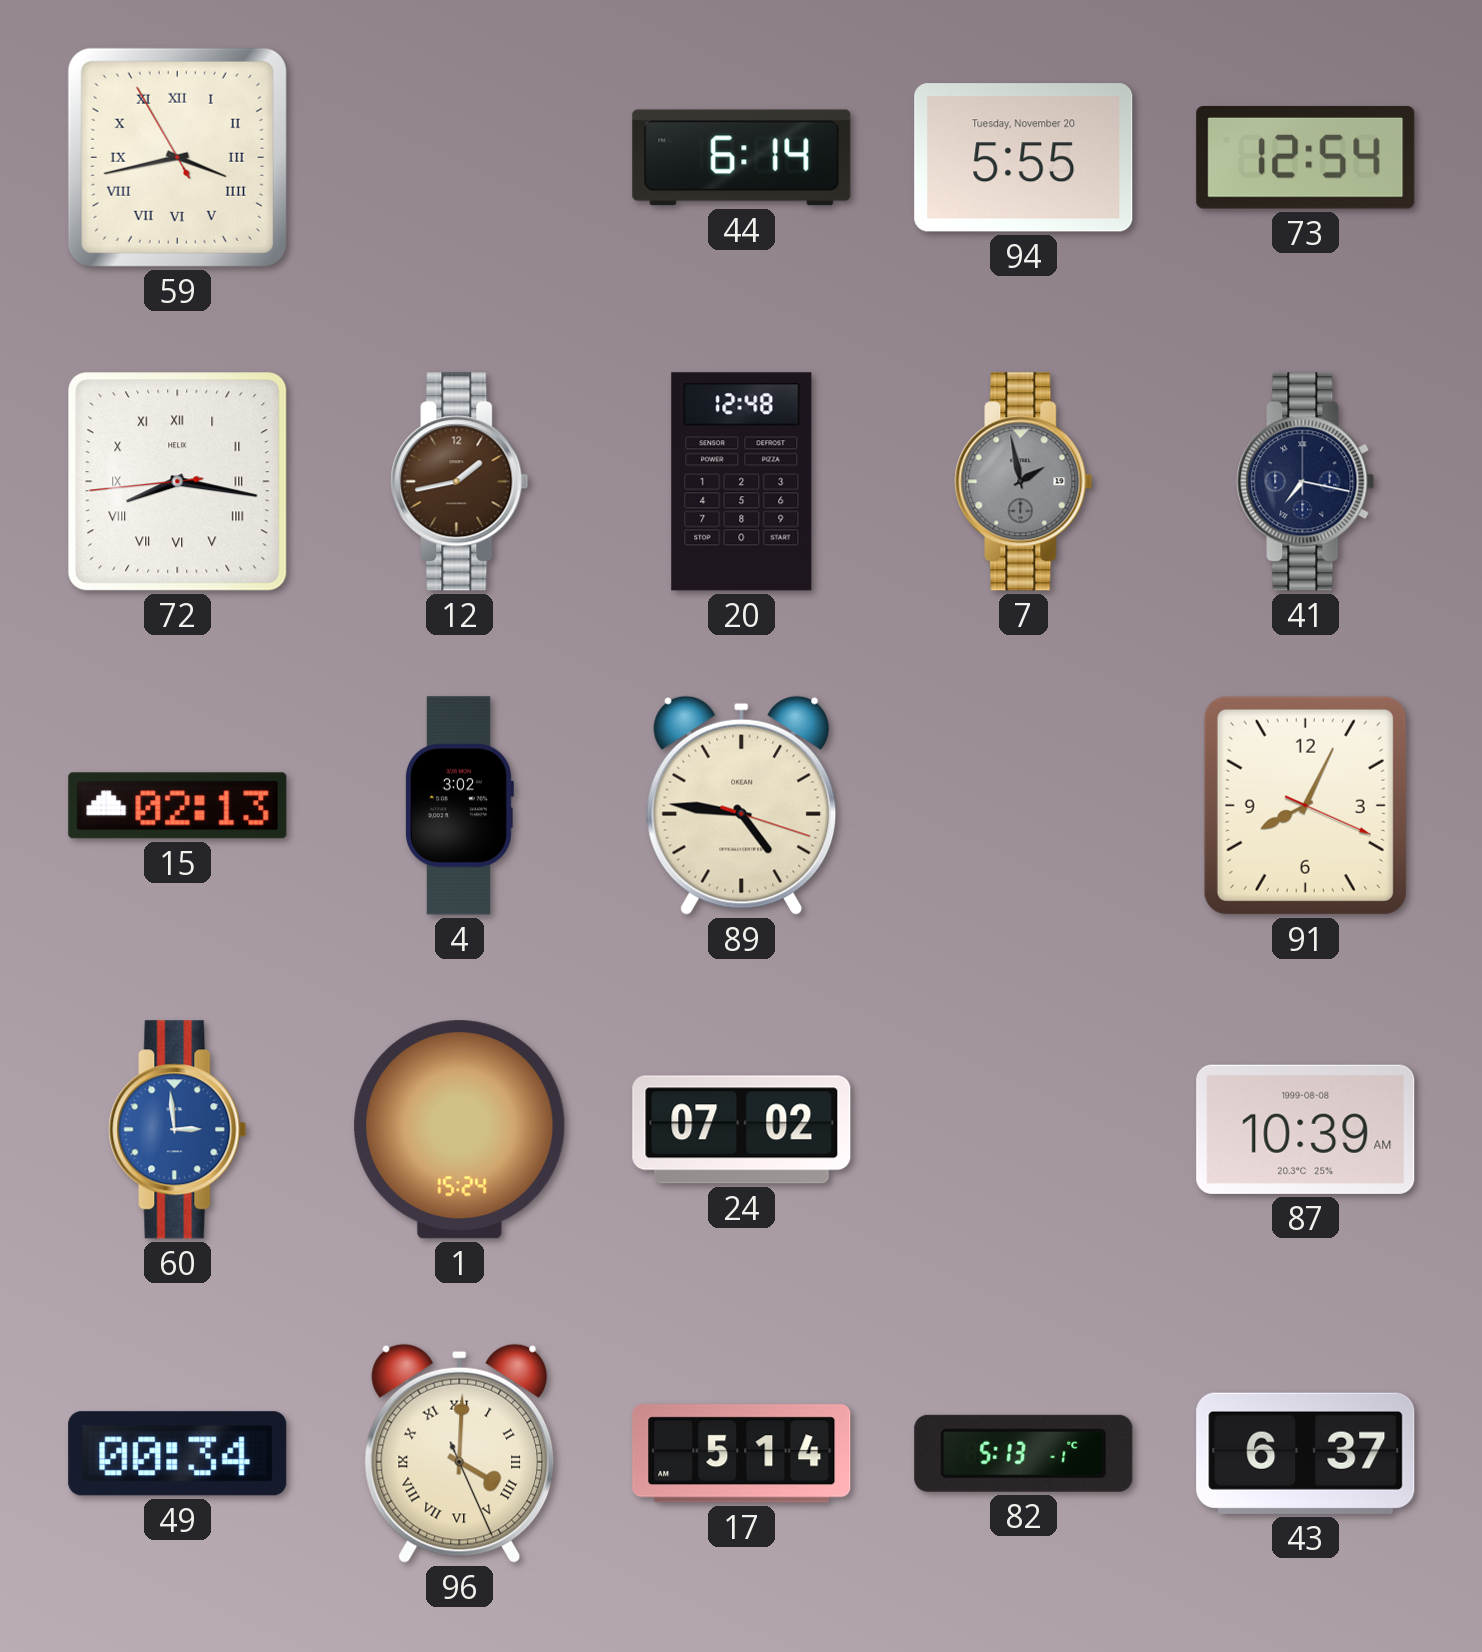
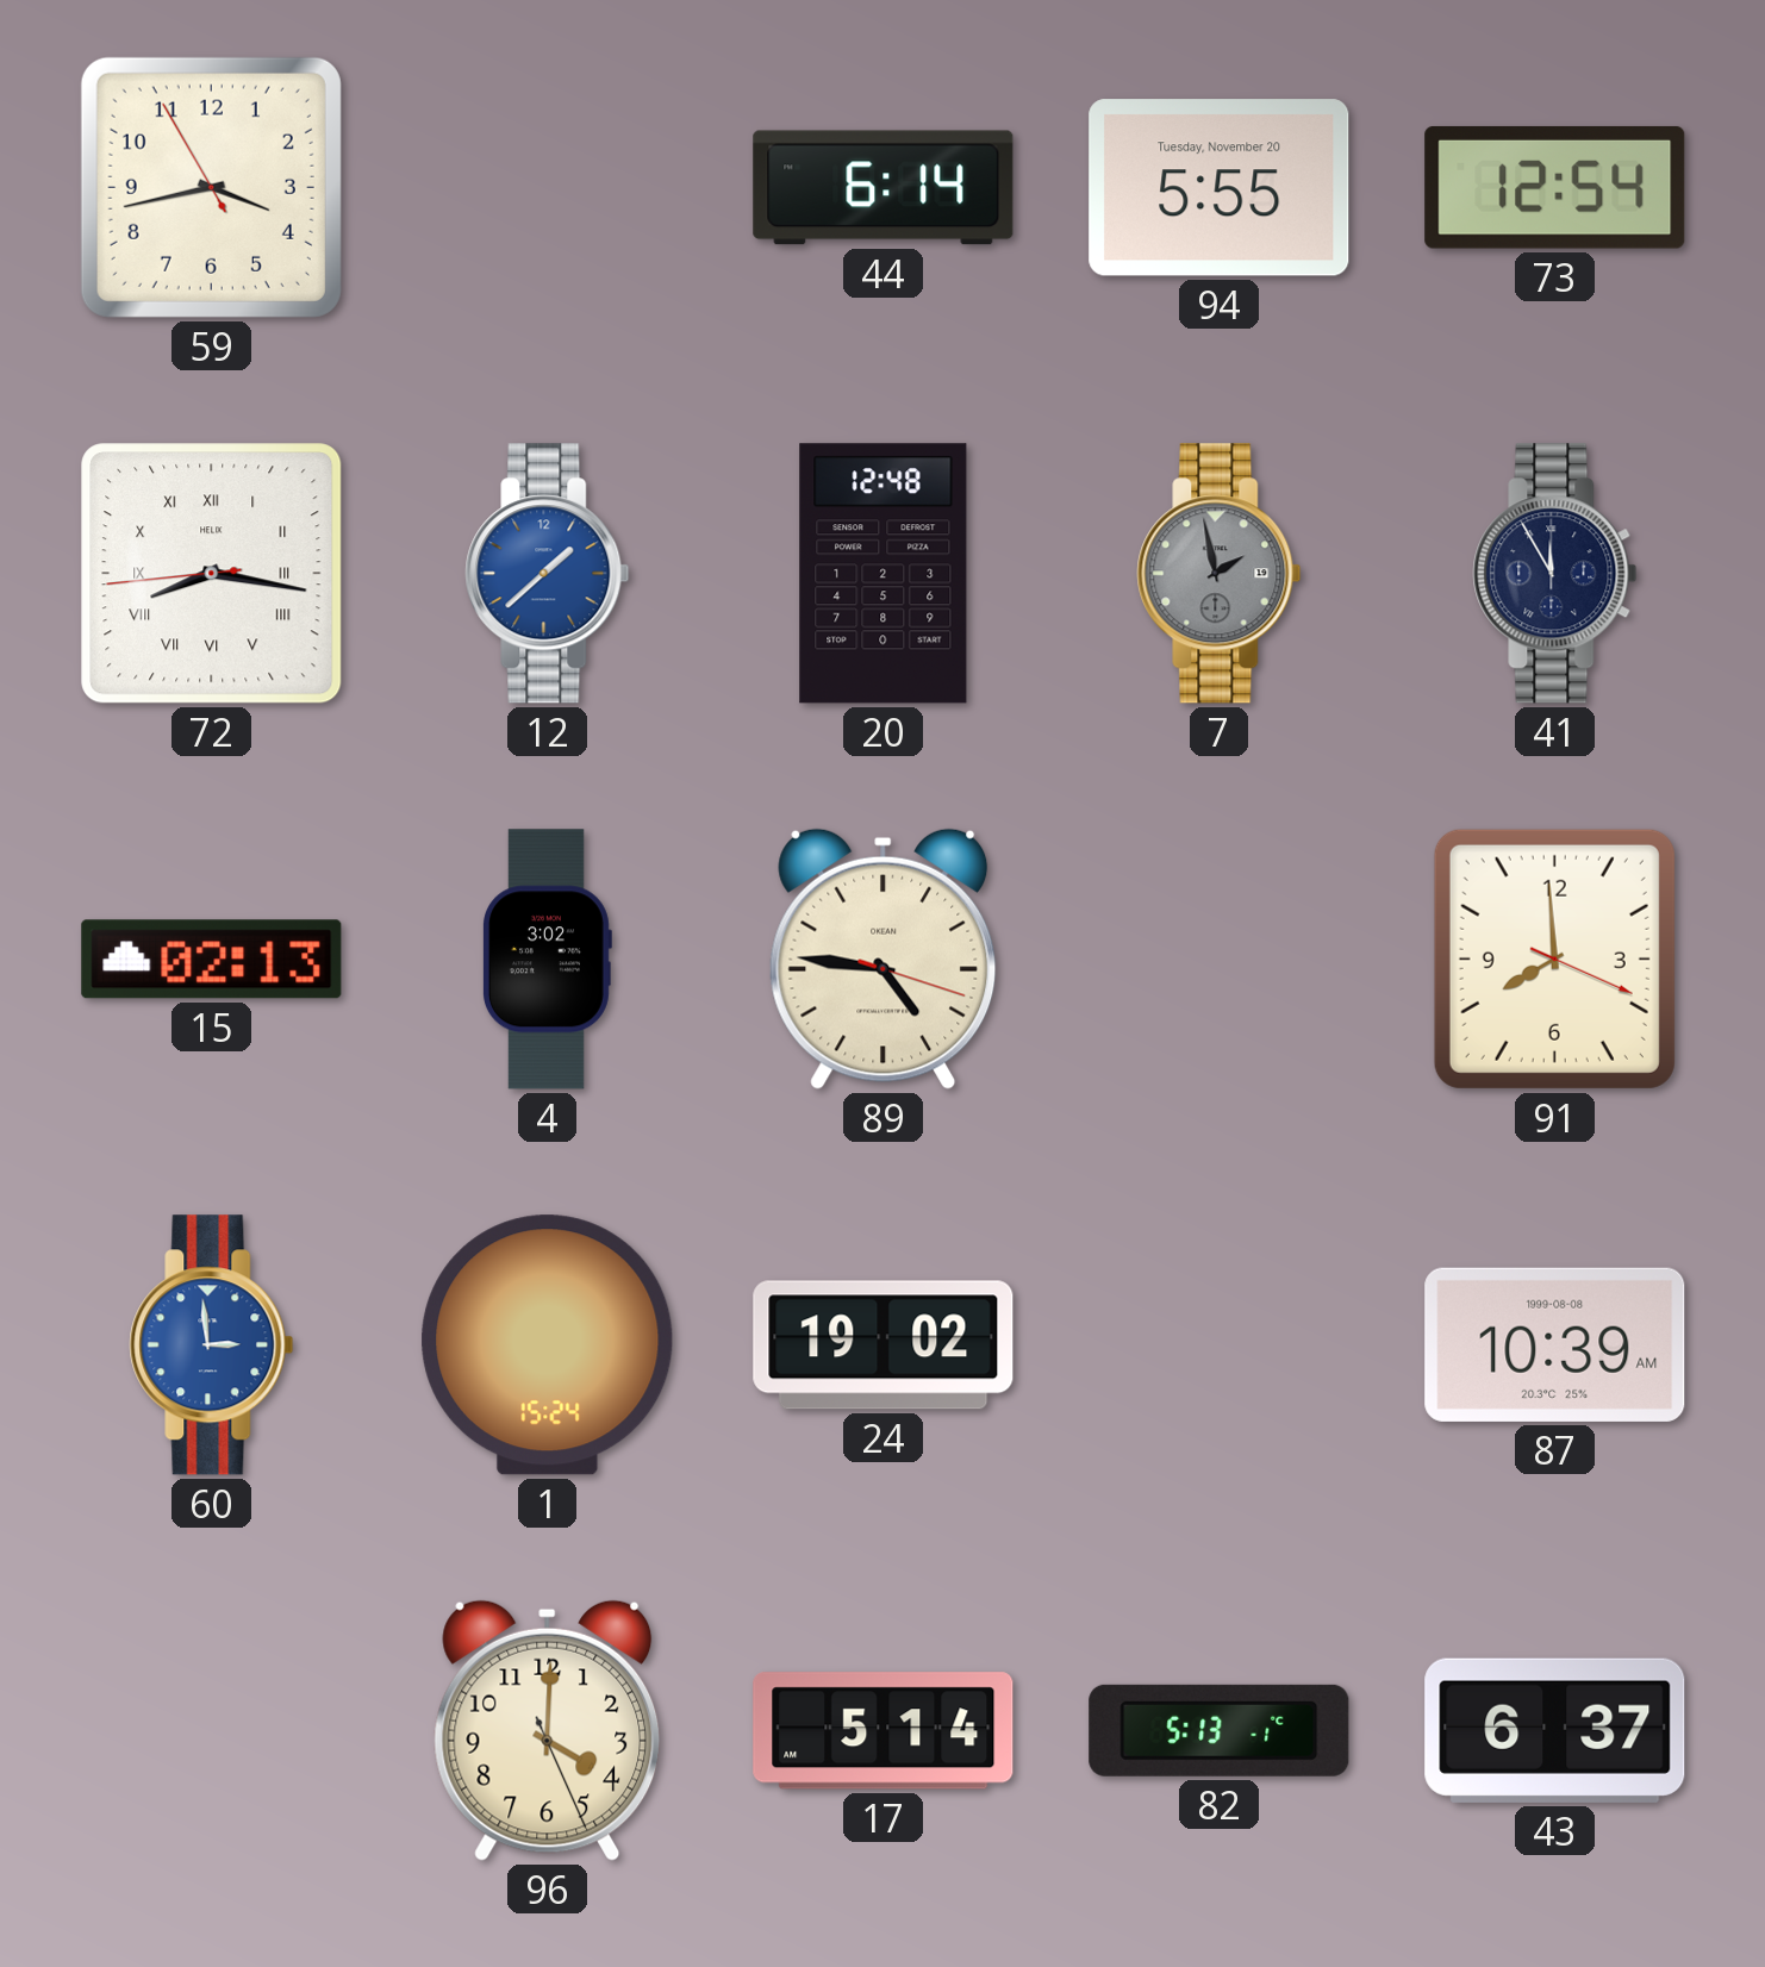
59 numerals: Roman -> Arabic (211, 187)
12: 1:43 -> 1:38 (548, 574)
12 dial: brown -> blue (548, 574)
41: 7:17 -> 11:55 (1555, 574)
91: 8:04 -> 7:59 (1554, 958)
24: 07:02 -> 19:02 (884, 1345)
49: 00:34 -> none (178, 1454)
96 numerals: Roman -> Arabic (548, 1730)
